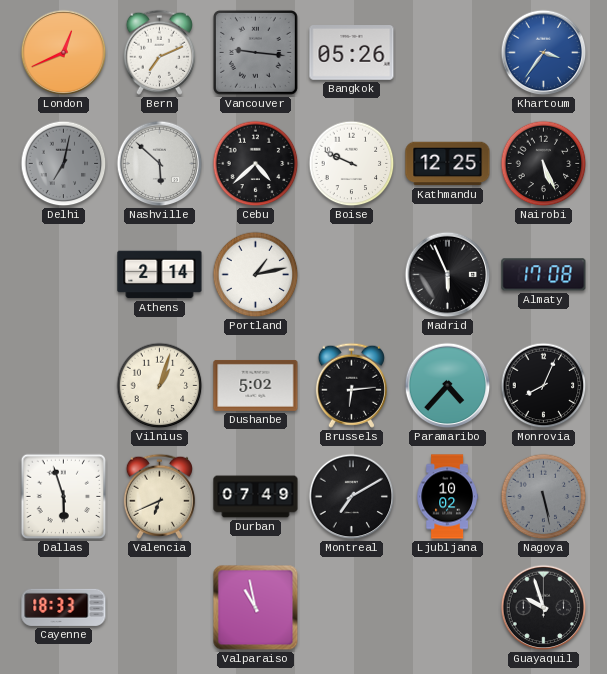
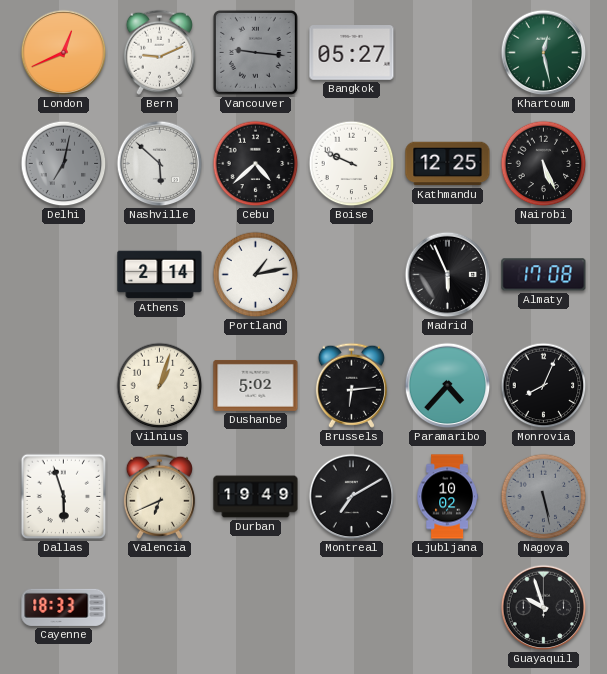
Bern: 7:11 -> 9:11 (159, 52)
Bangkok: 05:26 -> 05:27 (352, 53)
Khartoum: 3:36 -> 12:28 (544, 53)
Khartoum dial: blue -> green (544, 53)
Durban: 07:49 -> 19:49 (256, 497)
Valparaiso: 10:58 -> none (256, 608)
